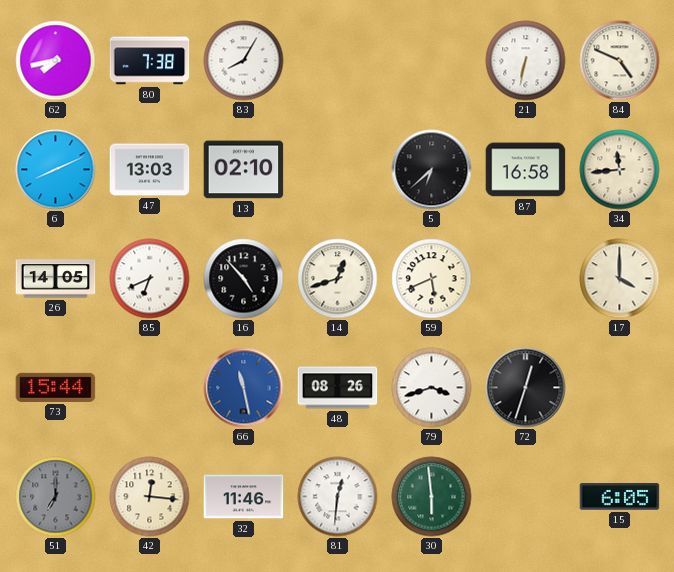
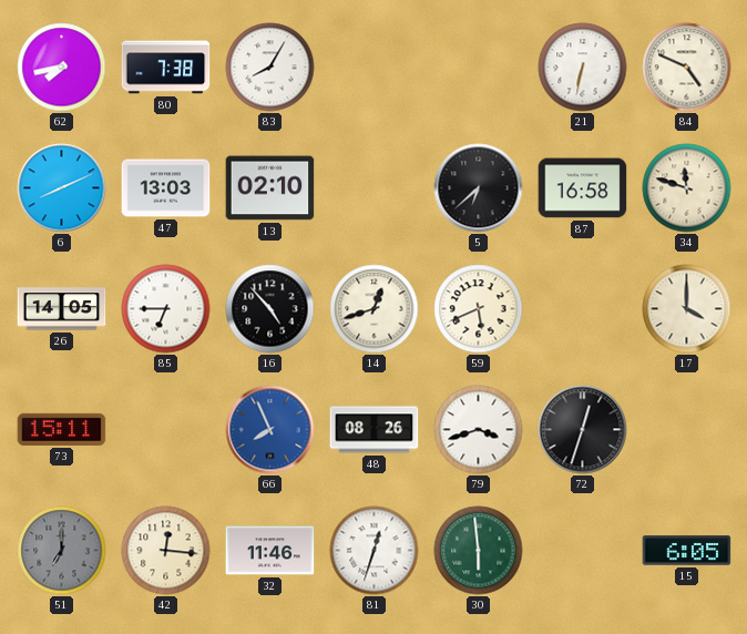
34: 11:44 -> 11:48 (687, 188)
85: 6:41 -> 6:45 (166, 309)
73: 15:44 -> 15:11 (62, 429)
66: 11:28 -> 7:56 (270, 430)
81: 12:31 -> 12:33 (375, 551)
